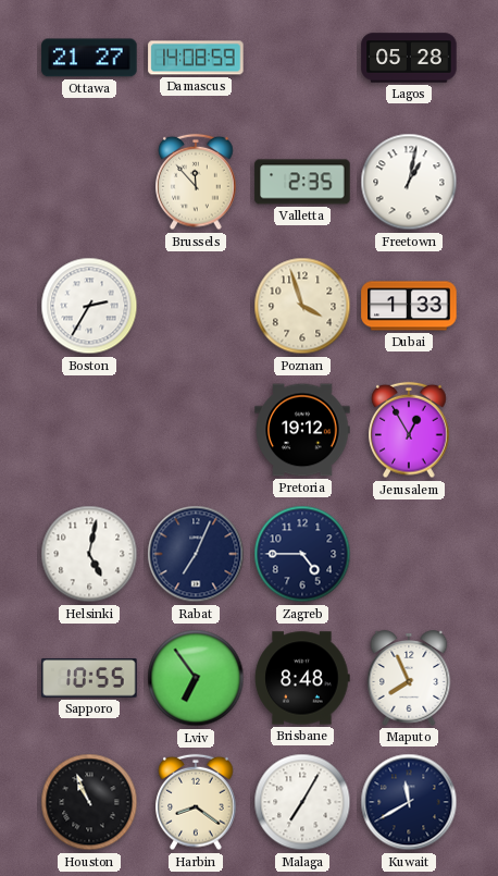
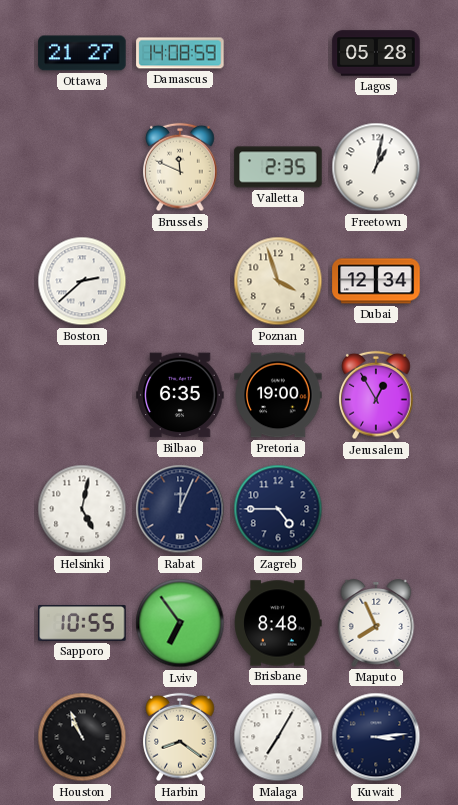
Brussels: 11:53 -> 11:49 (180, 167)
Boston: 2:35 -> 2:38 (82, 281)
Dubai: 1:33 -> 12:34 (376, 281)
Bilbao: none -> 6:35 (180, 395)
Pretoria: 19:12 -> 19:00 (278, 395)
Rabat: 7:04 -> 12:04 (180, 509)
Kuwait: 11:40 -> 3:14 (376, 737)
